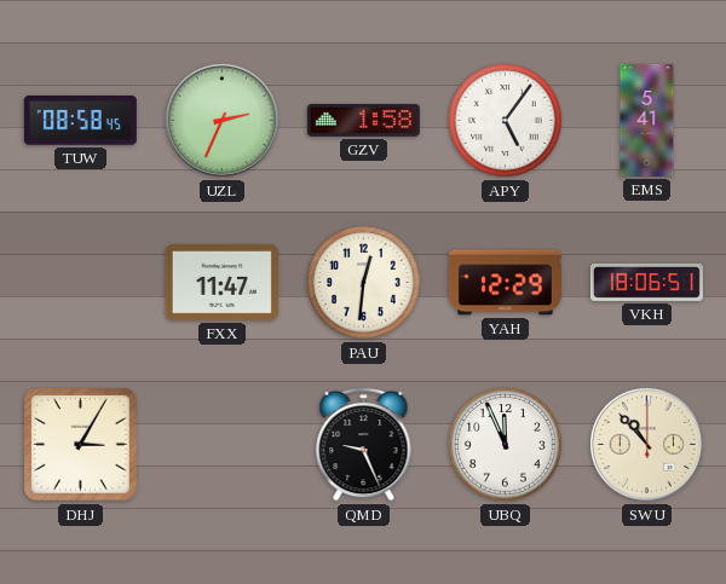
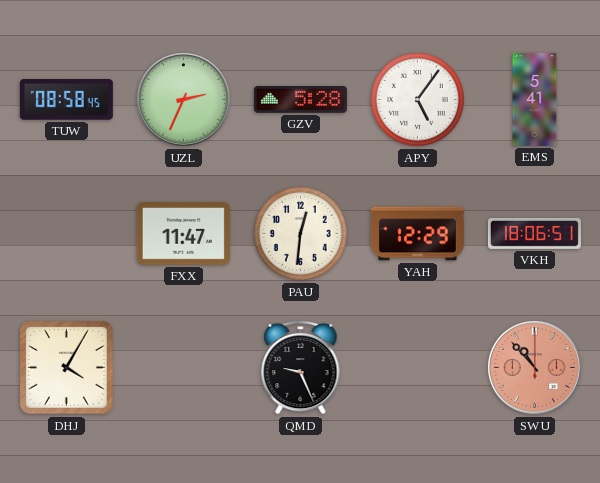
GZV: 1:58 -> 5:28 (300, 99)
DHJ: 3:05 -> 4:05 (67, 368)
UBQ: 11:56 -> none (506, 445)
SWU dial: cream -> salmon (534, 367)
